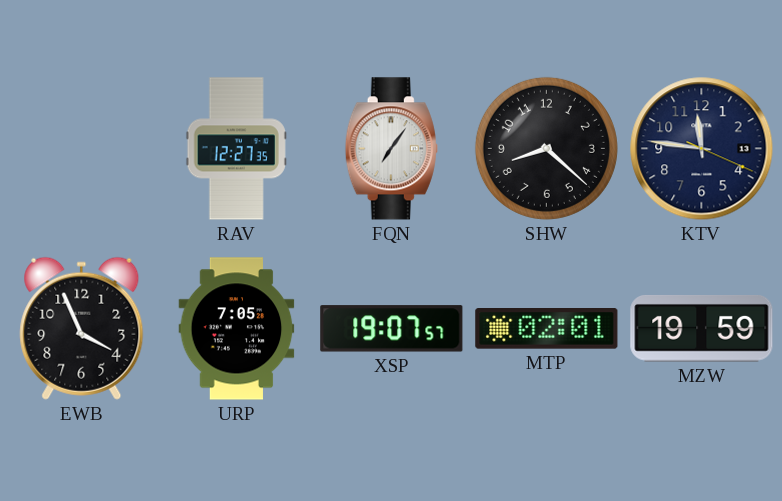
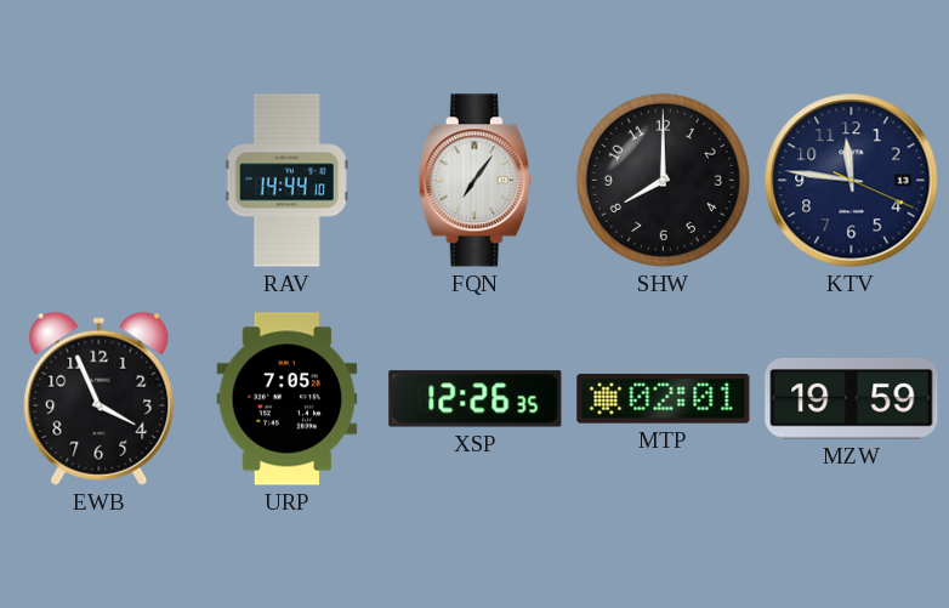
RAV: 12:27 -> 14:44 (286, 181)
SHW: 8:22 -> 8:00 (663, 180)
XSP: 19:07 -> 12:26 (476, 399)
